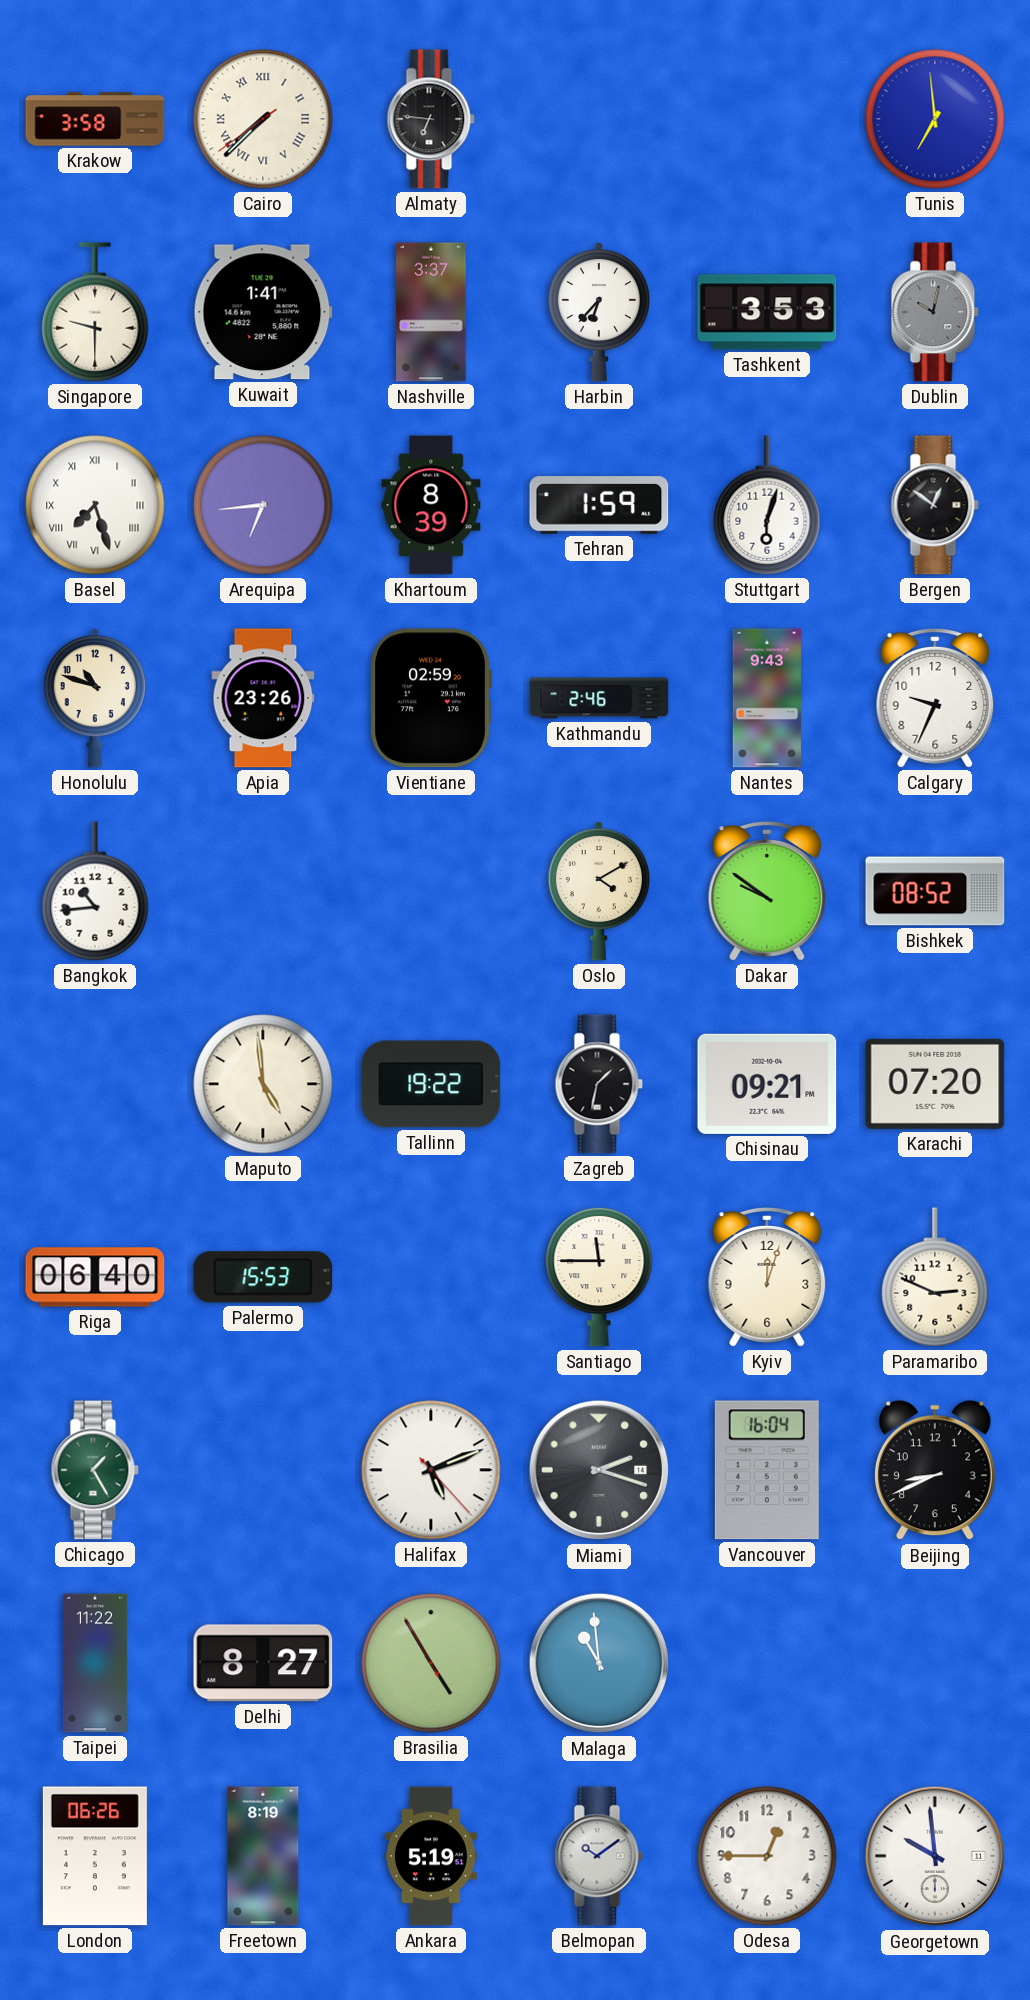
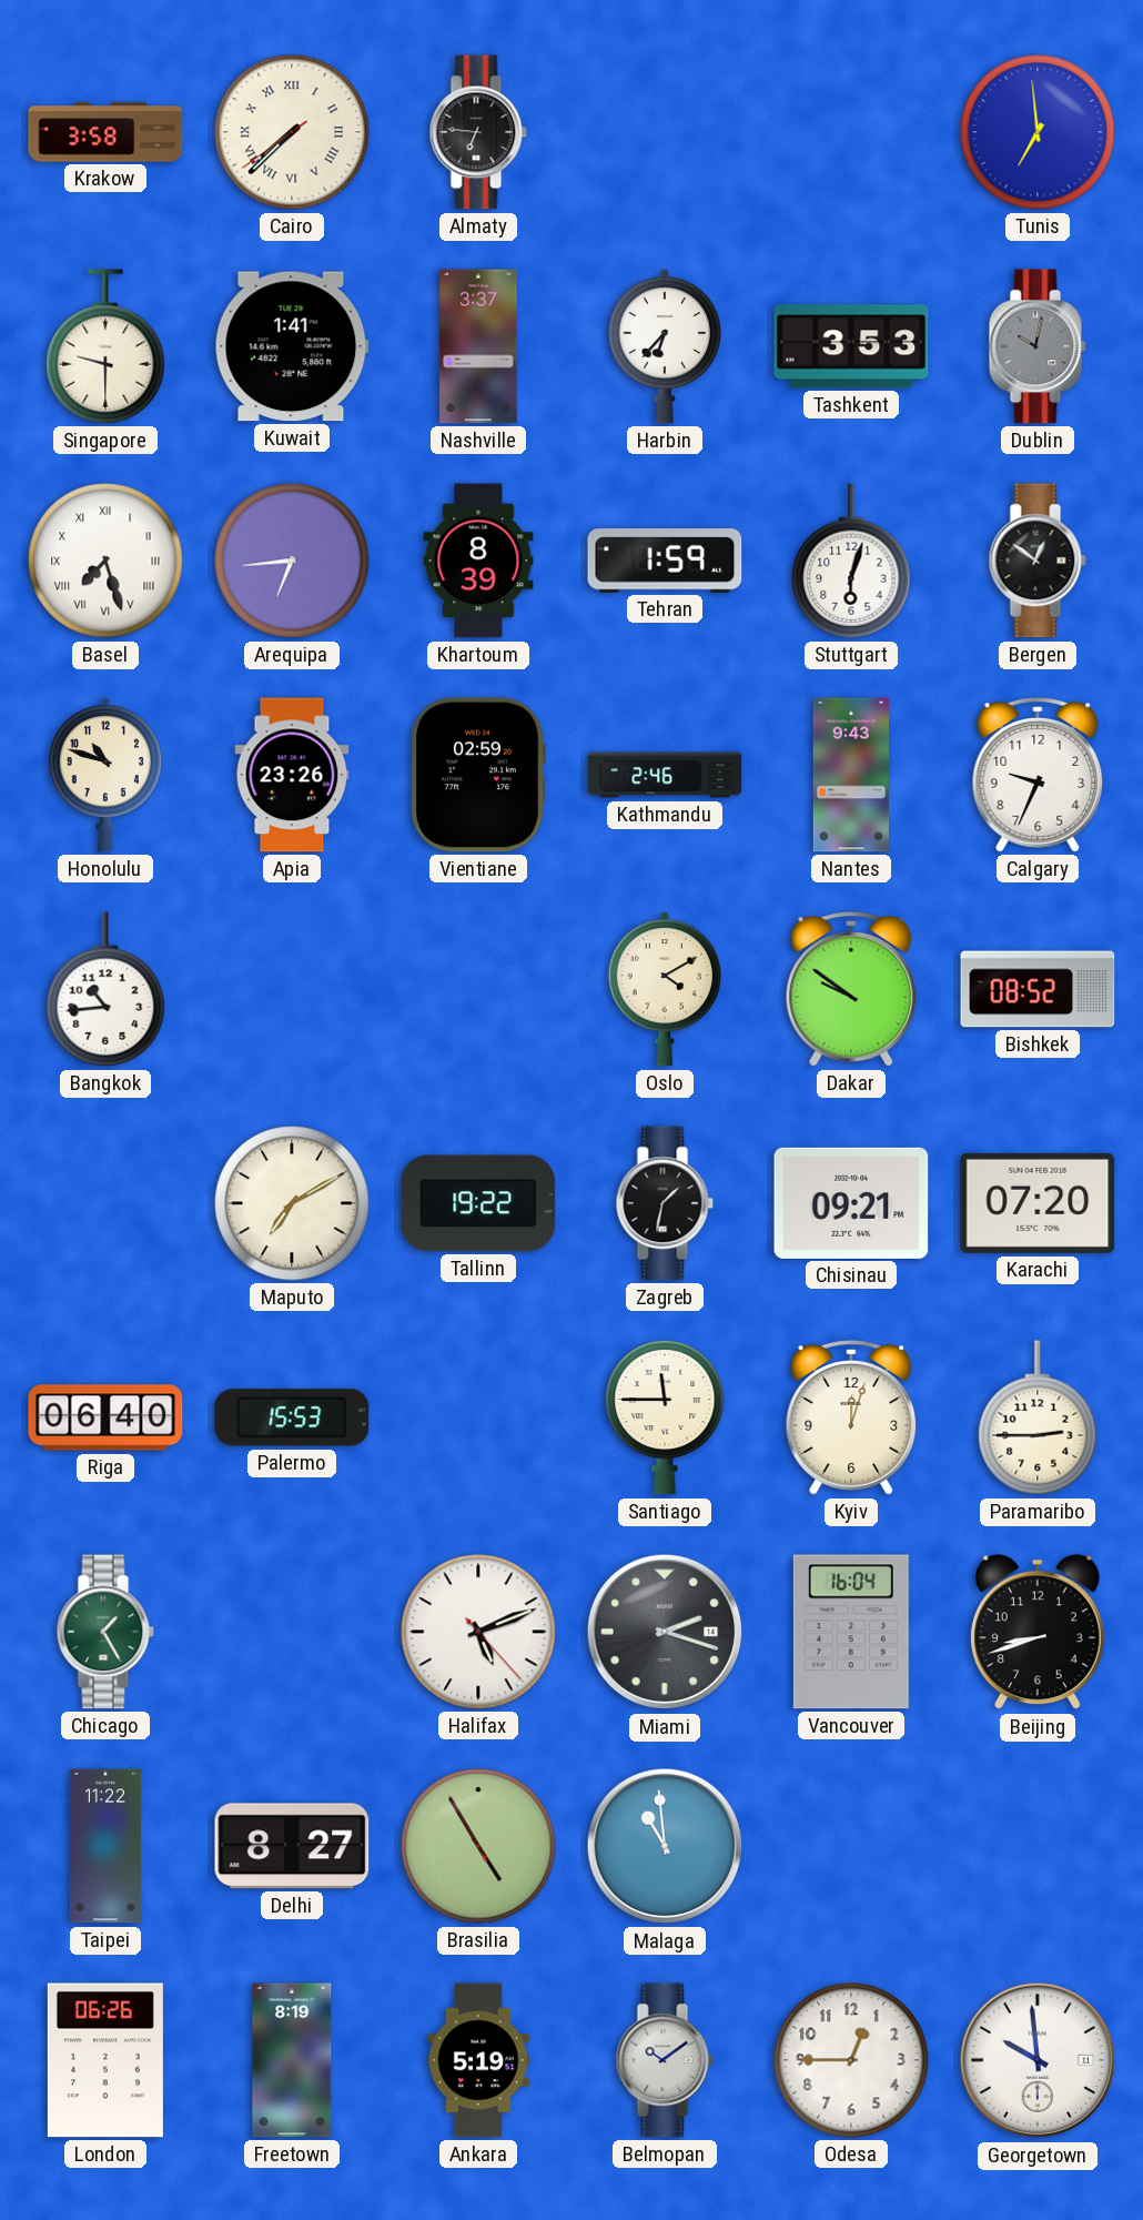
Maputo: 4:59 -> 7:10 (292, 1203)
Paramaribo: 2:49 -> 2:45 (1038, 1417)
Beijing: 8:41 -> 8:42 (1038, 1633)
